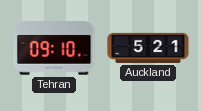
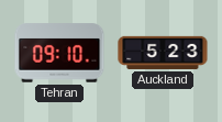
Auckland: 5:21 -> 5:23 (163, 53)
